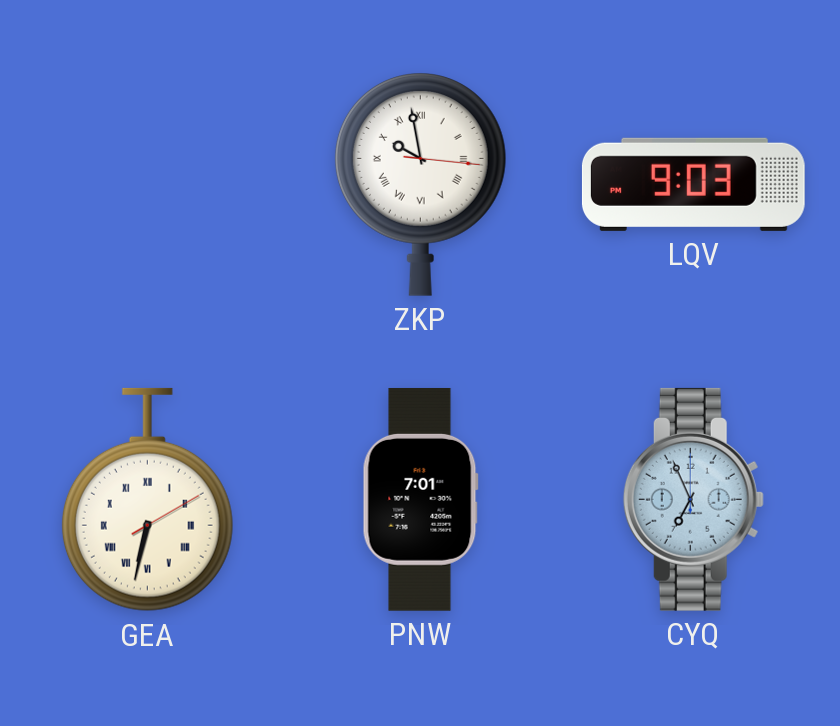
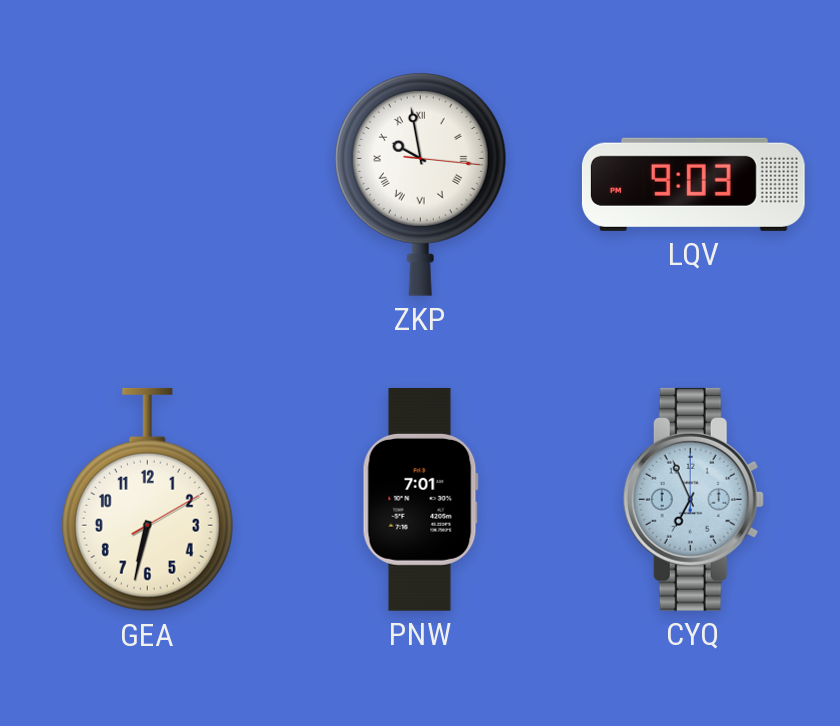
GEA numerals: Roman -> Arabic (147, 500)
